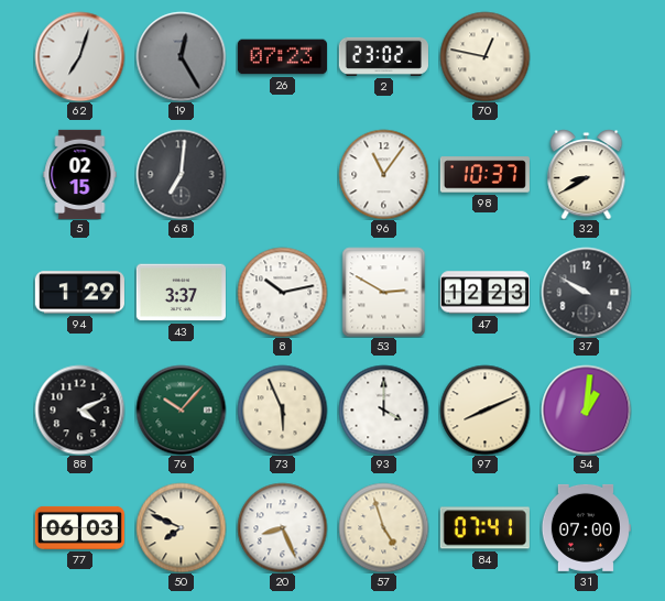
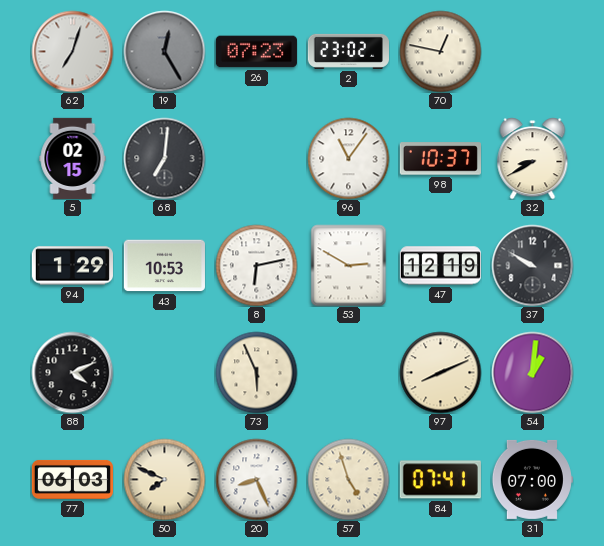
43: 3:37 -> 10:53 (164, 266)
8: 10:13 -> 6:13 (256, 265)
47: 12:23 -> 12:19 (440, 266)
76: 10:07 -> none (181, 409)
93: 4:00 -> none (383, 409)
